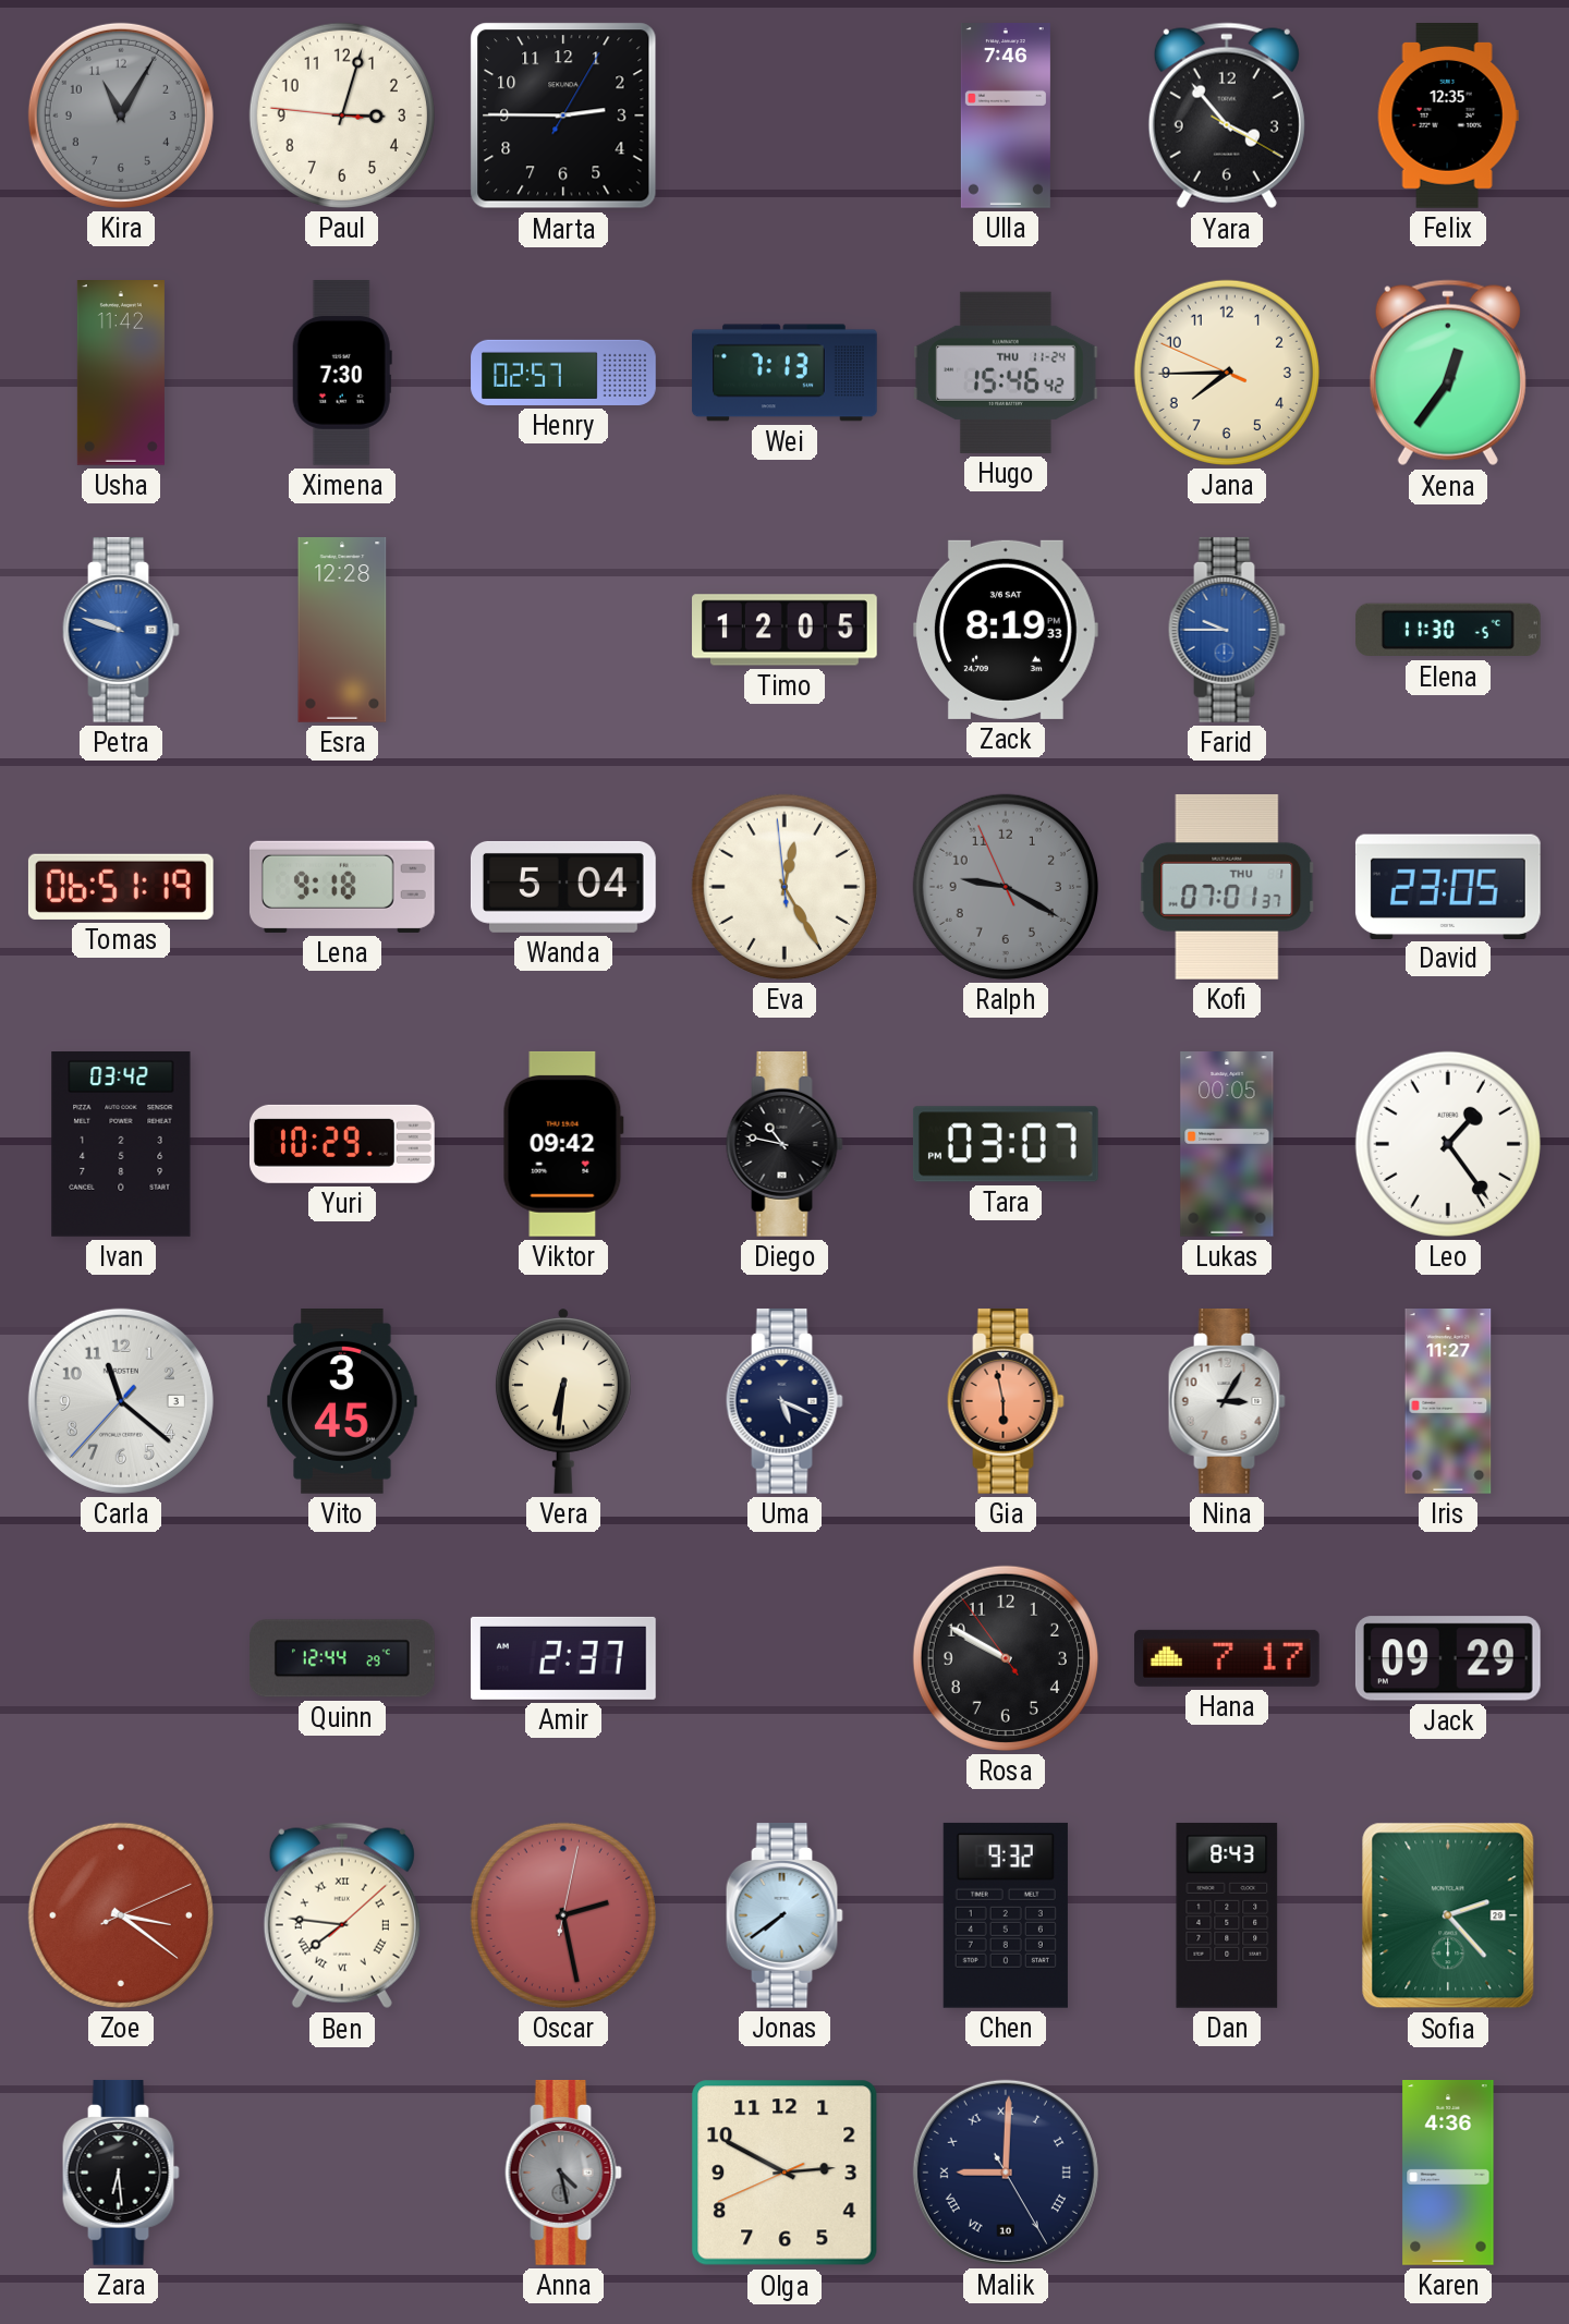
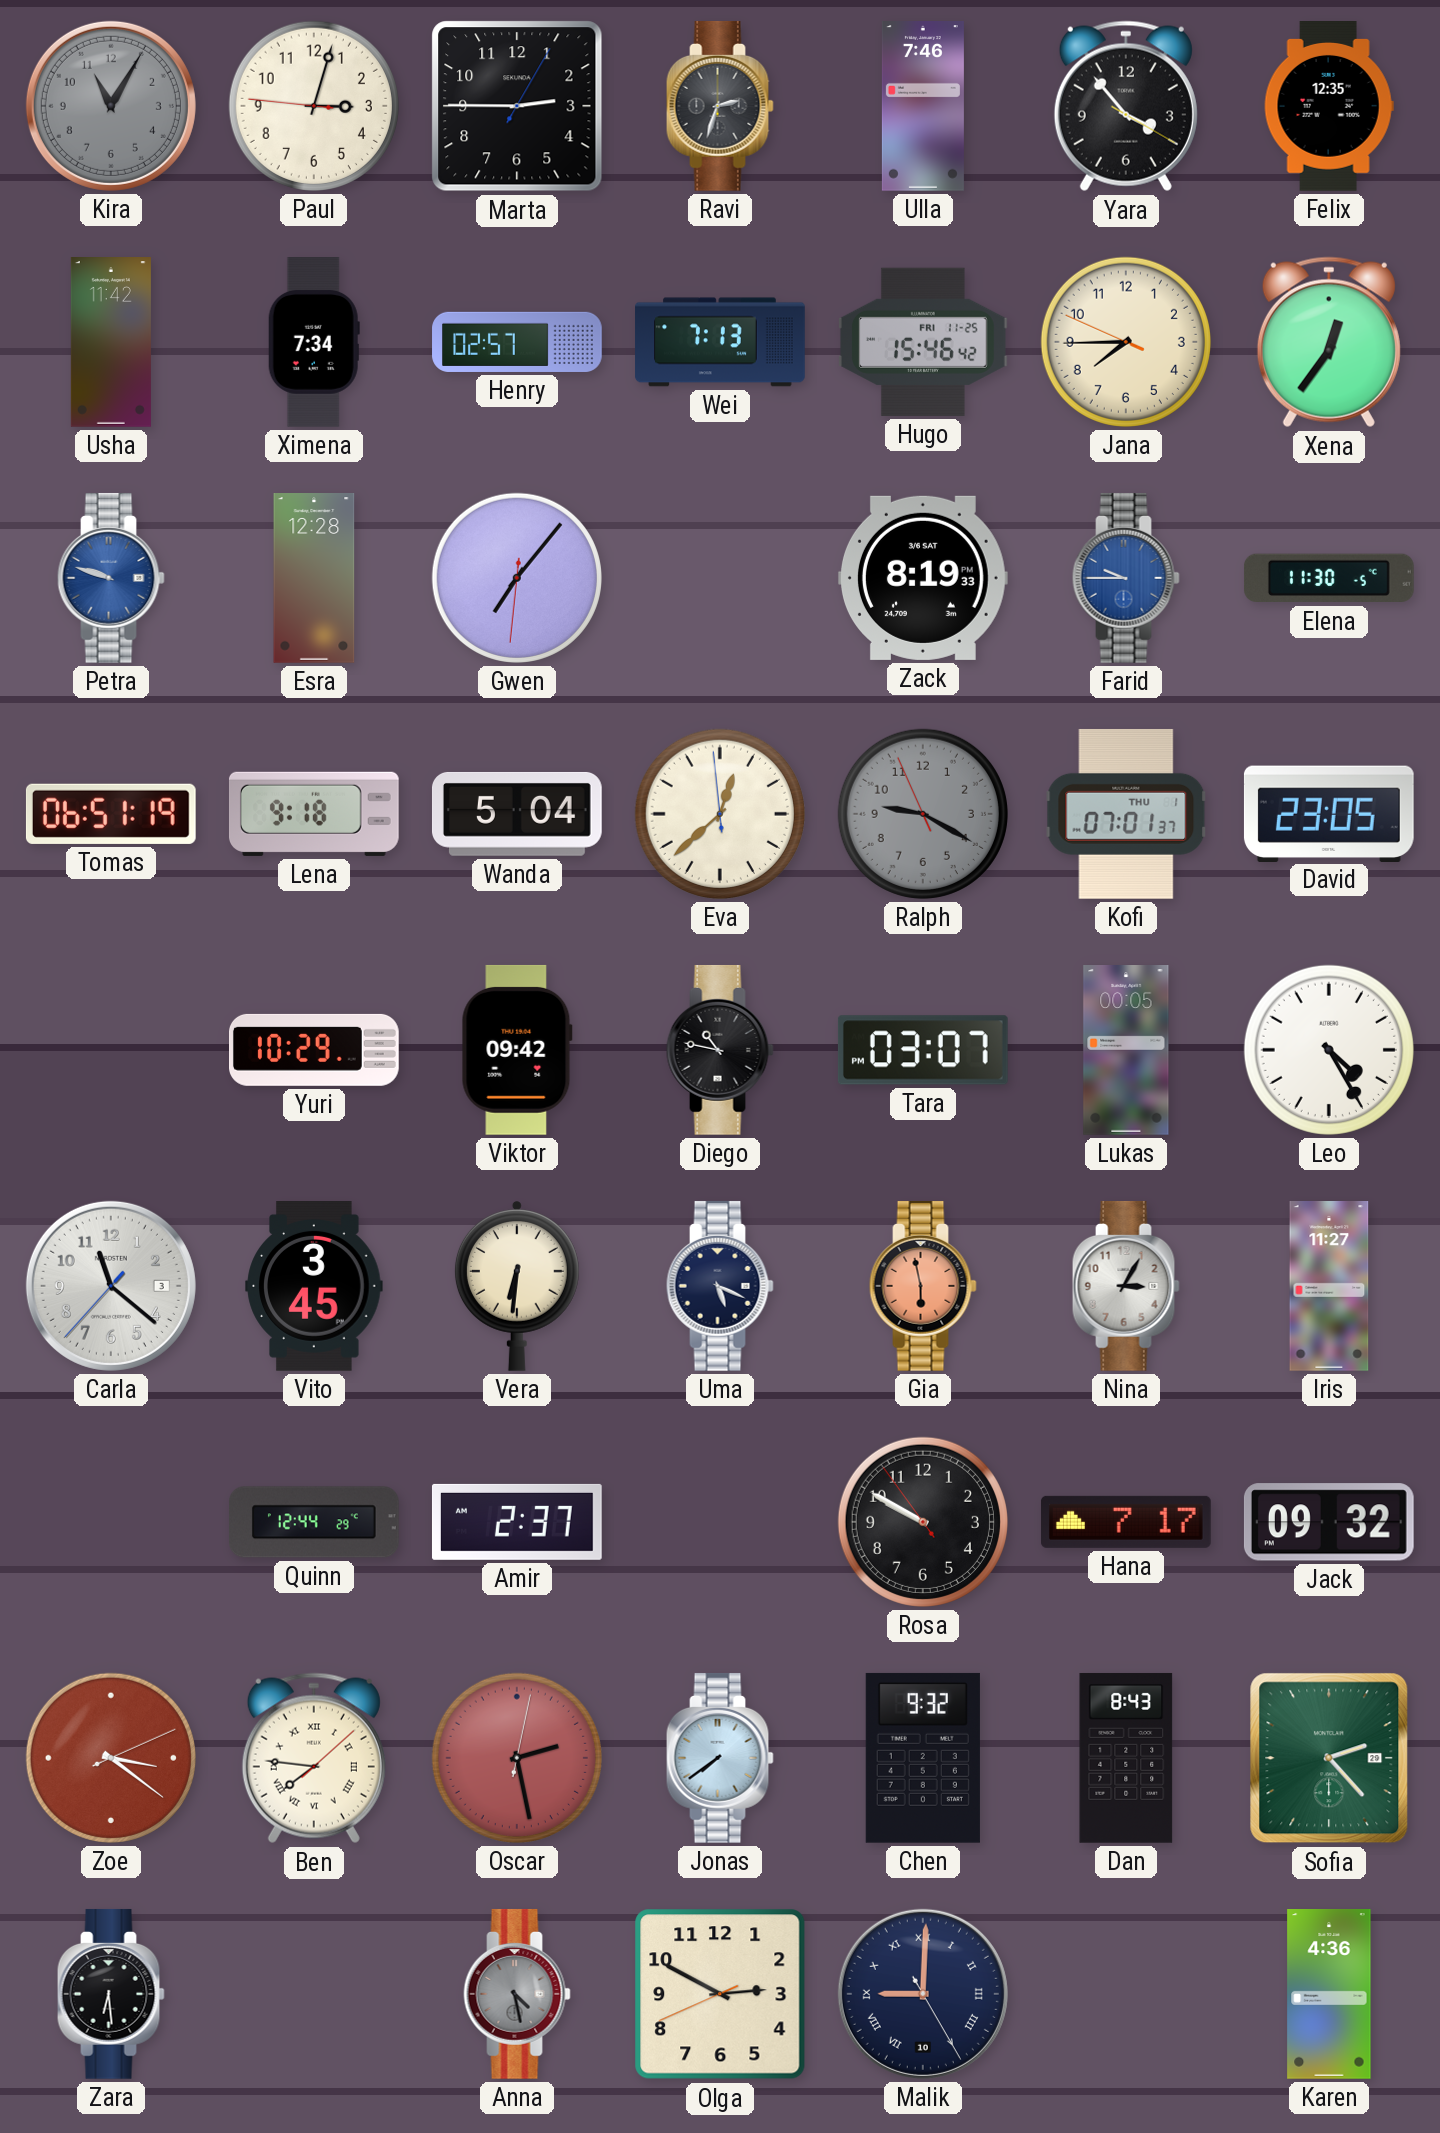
Ravi: none -> 2:33 (720, 106)
Ximena: 7:30 -> 7:34 (314, 343)
Hugo date: THU 11-24 -> FRI 11-25 (924, 342)
Gwen: none -> 7:06 (517, 578)
Timo: 12:05 -> none (786, 630)
Eva: 12:24 -> 12:37 (720, 814)
Ivan: 03:42 -> none (121, 1145)
Leo: 1:24 -> 4:25 (1329, 1050)
Jack: 09:29 -> 09:32 (1329, 1522)
